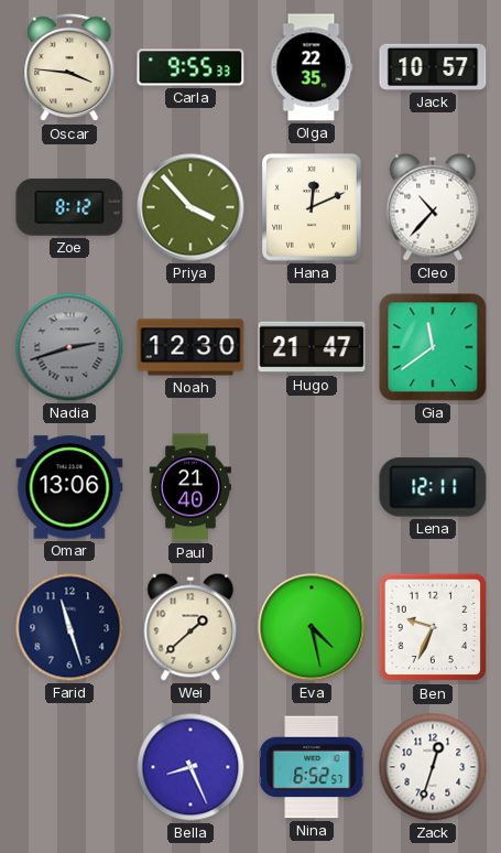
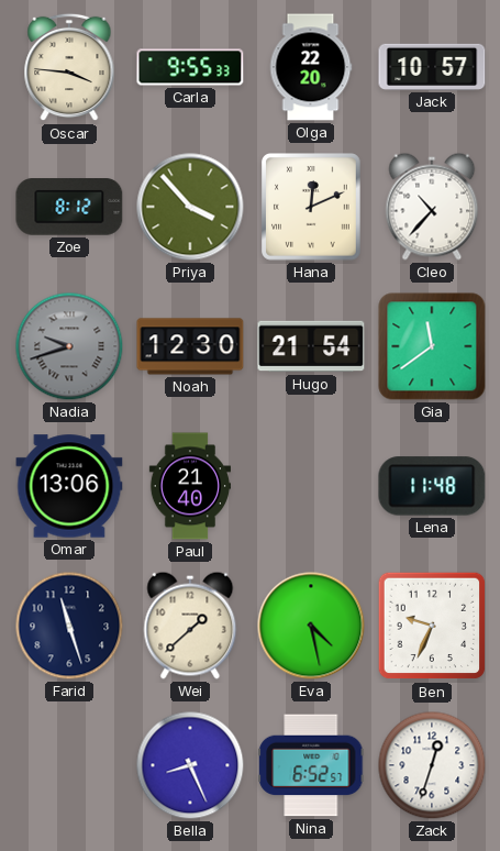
Olga: 22:35 -> 22:20 (311, 67)
Nadia: 2:42 -> 9:42 (69, 346)
Hugo: 21:47 -> 21:54 (311, 346)
Lena: 12:11 -> 11:48 (432, 486)
